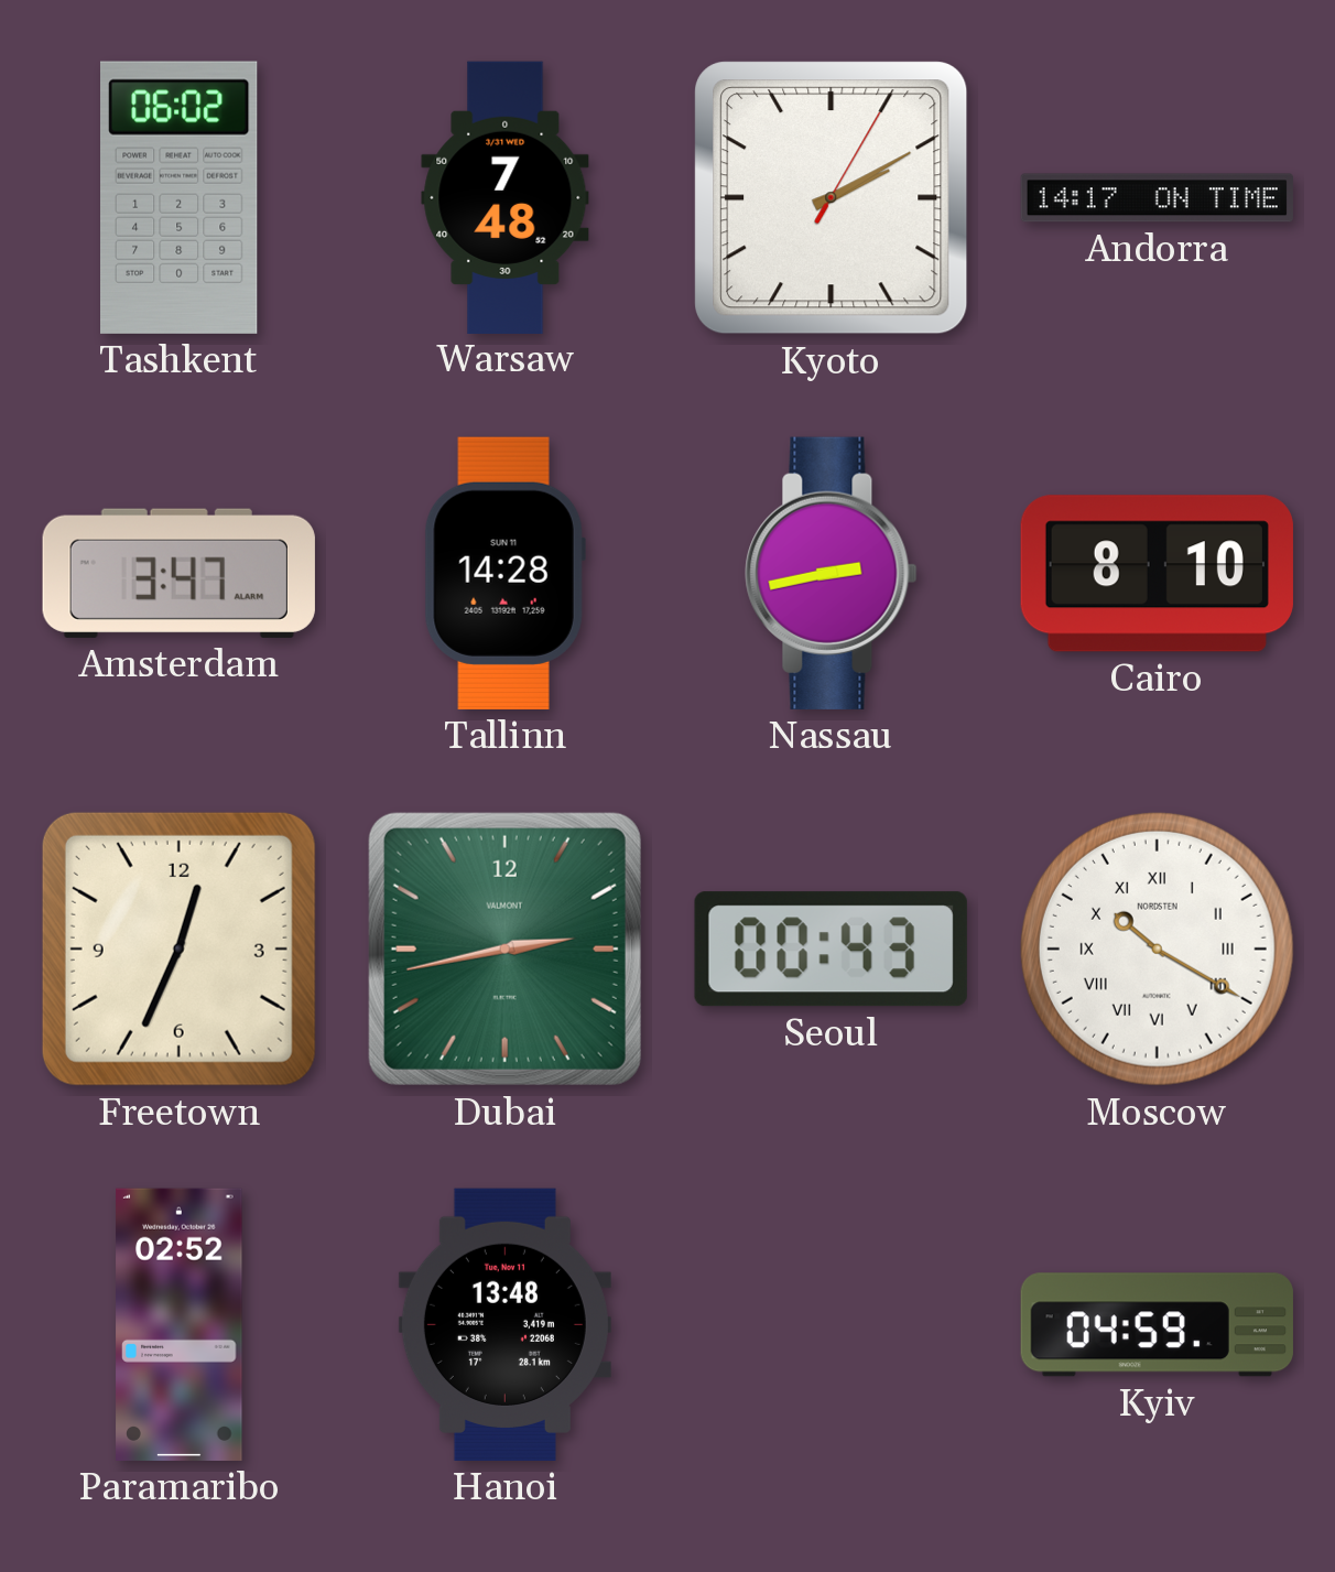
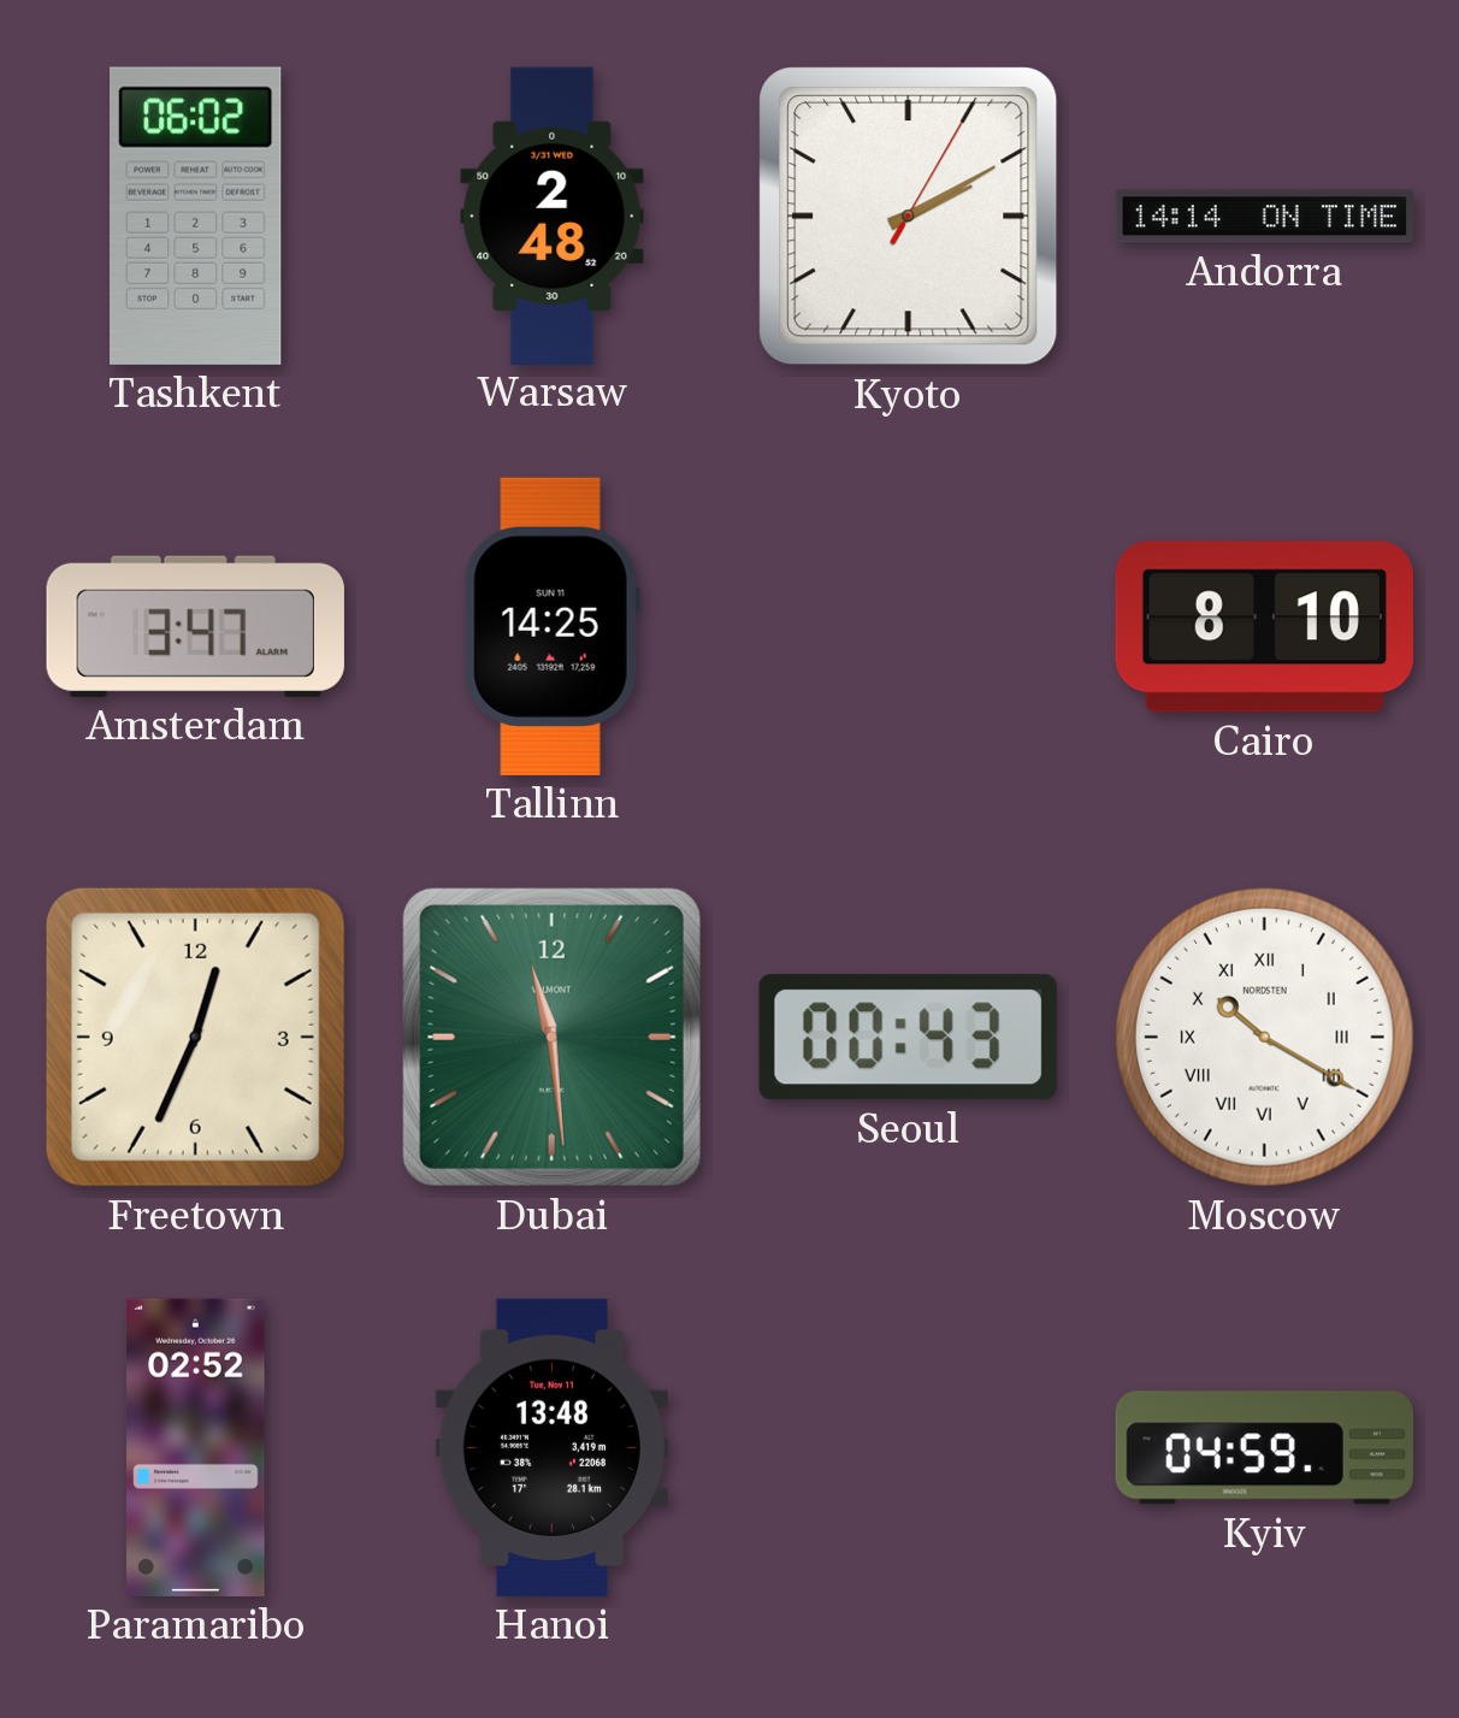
Warsaw: 7:48 -> 2:48 (553, 216)
Andorra: 14:17 -> 14:14 (1264, 217)
Tallinn: 14:28 -> 14:25 (551, 626)
Nassau: 2:43 -> none (832, 573)
Dubai: 2:43 -> 11:29 (551, 1037)
